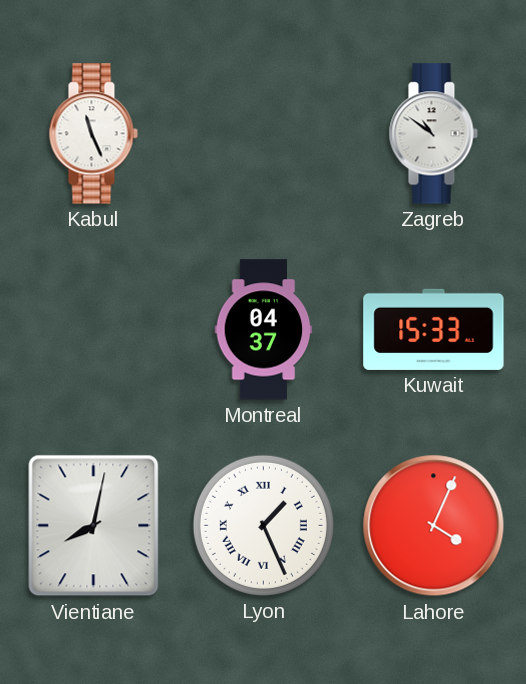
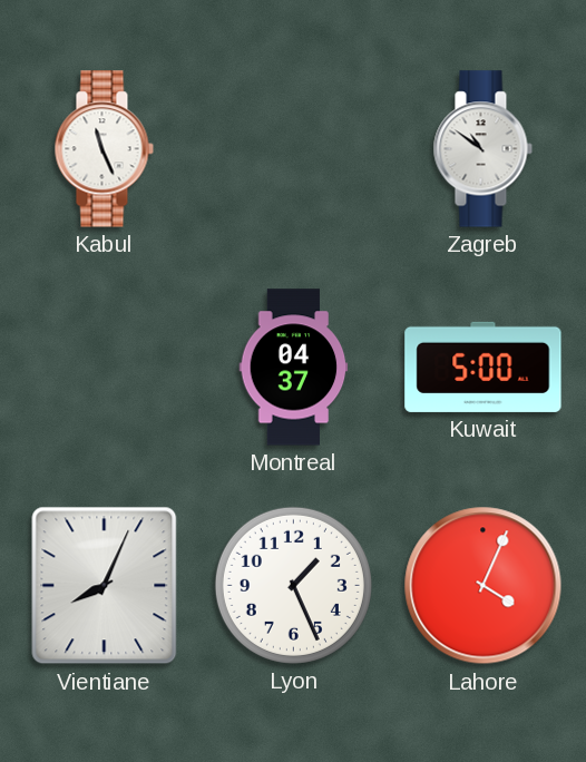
Kuwait: 15:33 -> 5:00 (484, 367)
Vientiane: 8:02 -> 8:04 (105, 586)
Lyon numerals: Roman -> Arabic (293, 585)
